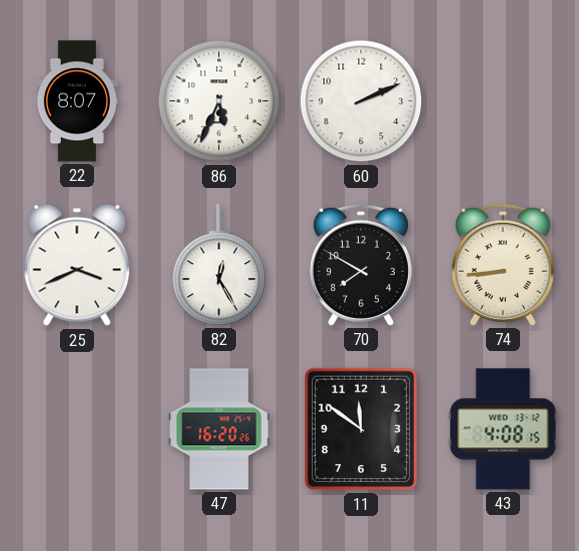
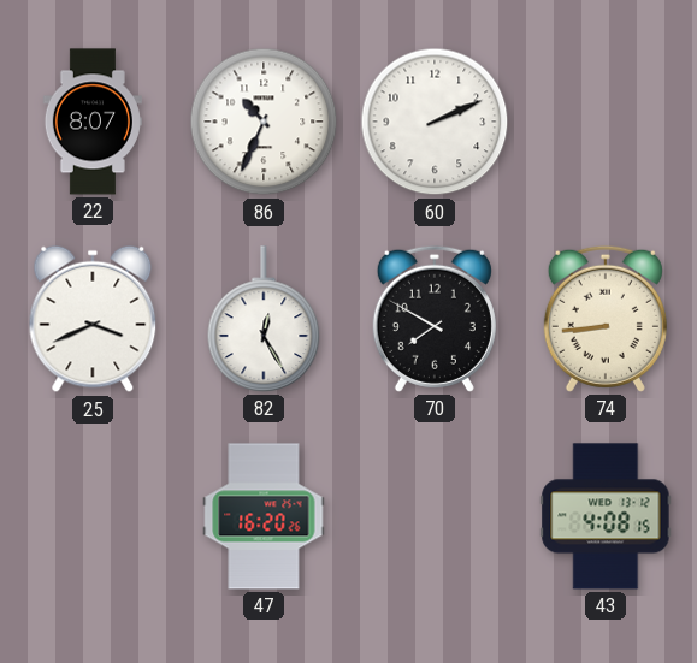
86: 5:34 -> 10:34 (264, 122)
11: 11:51 -> none (361, 429)
